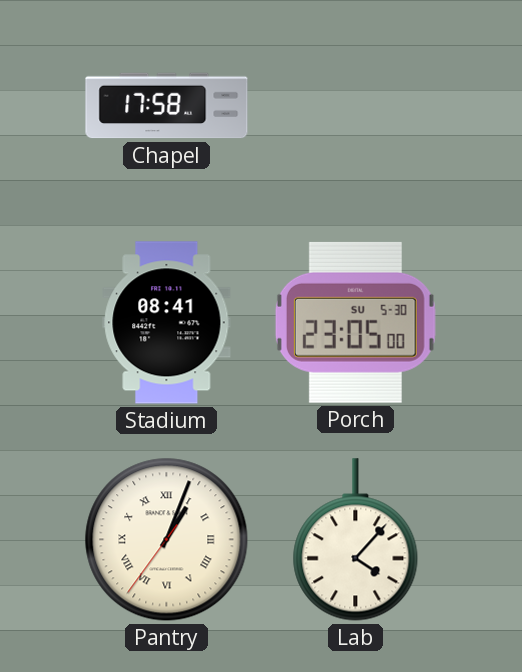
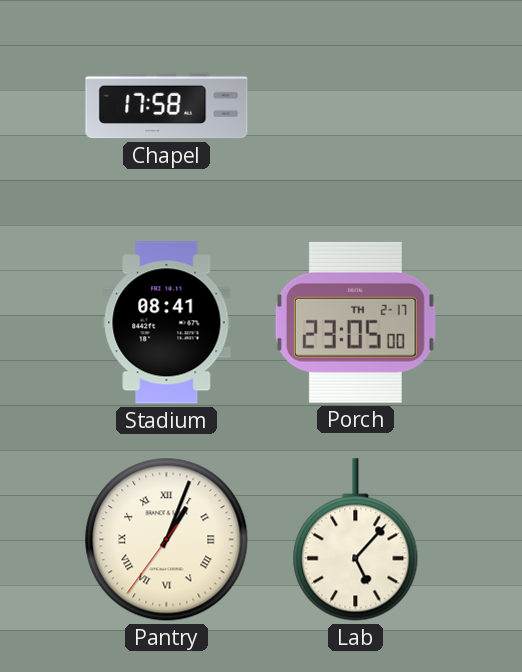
Porch date: SU 5-30 -> TH 2-17 (355, 322)
Lab: 4:07 -> 5:07 (356, 540)
